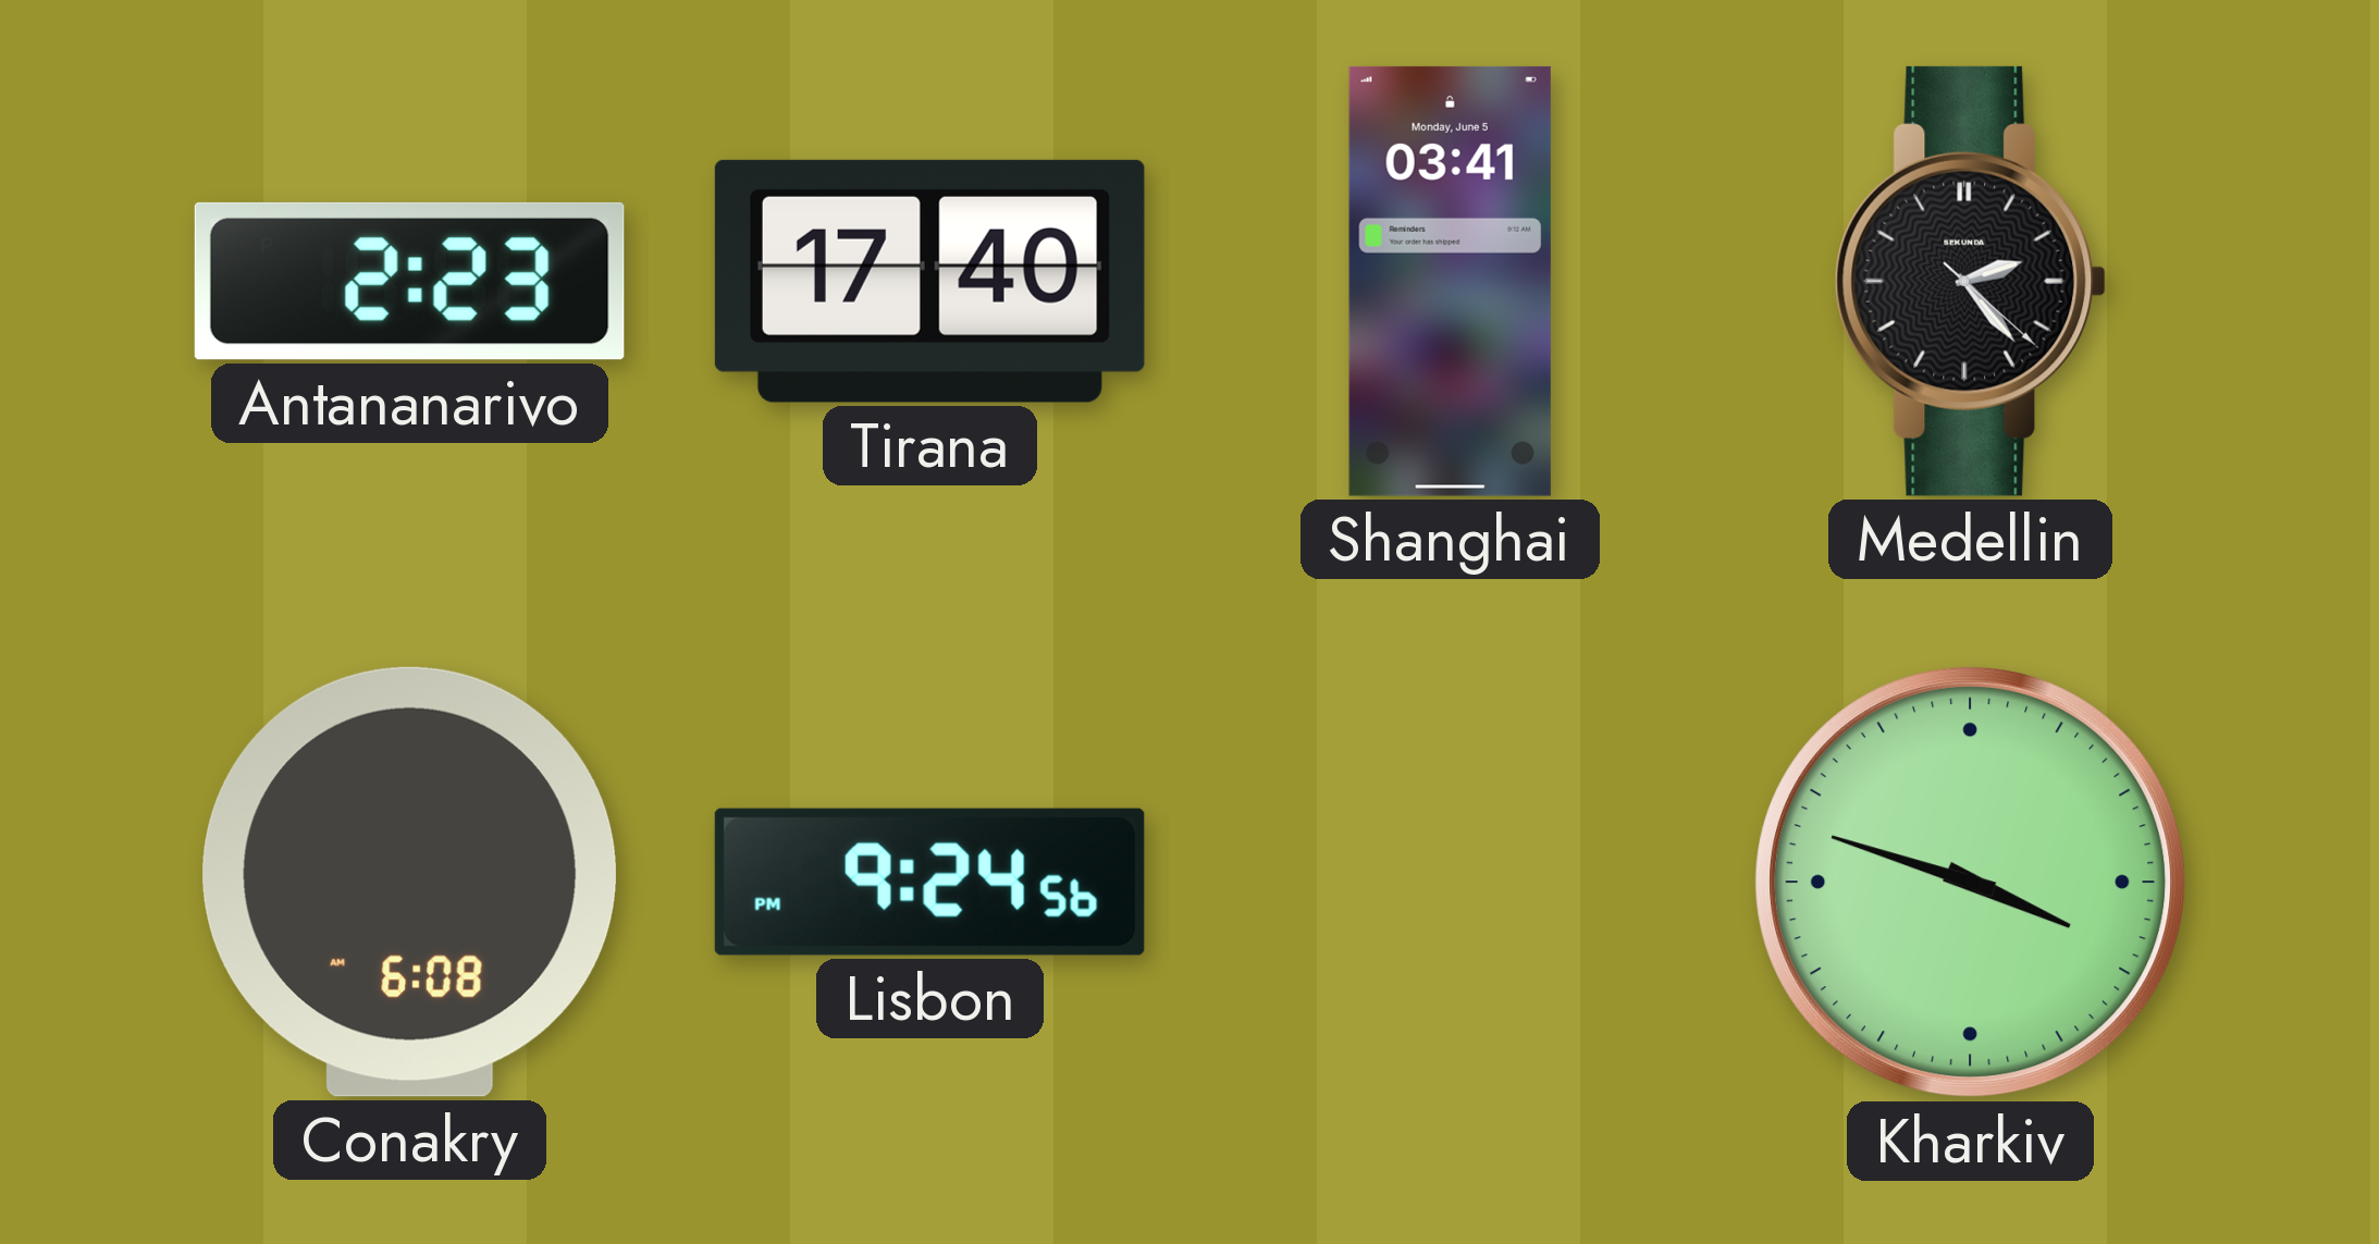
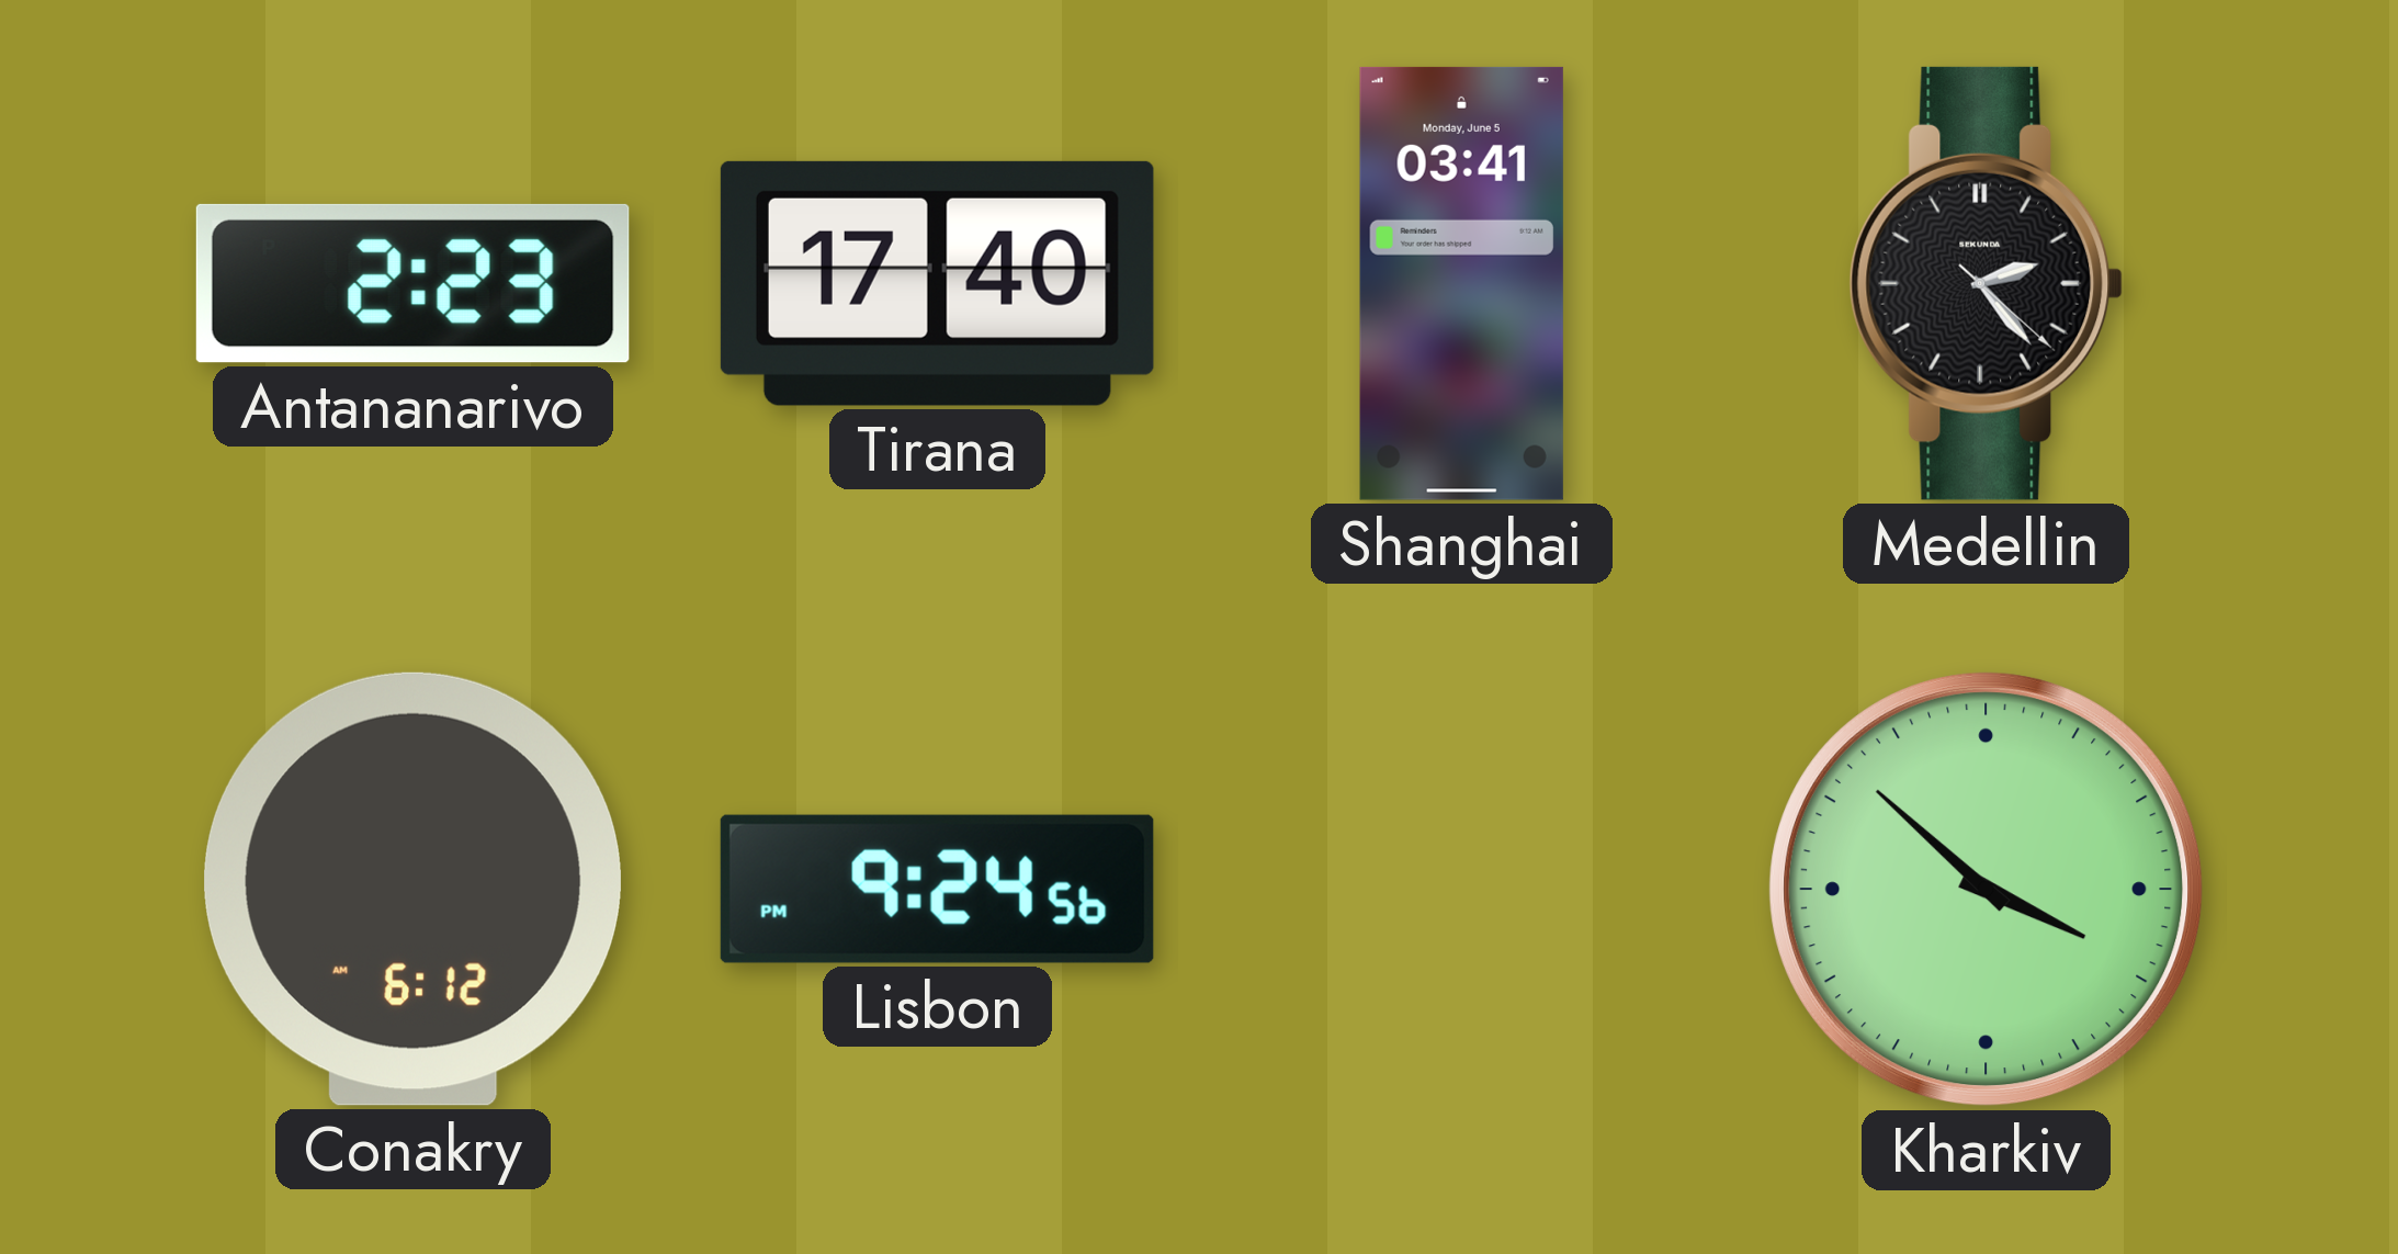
Conakry: 6:08 -> 6:12 (412, 889)
Kharkiv: 3:48 -> 3:52 (1987, 890)
